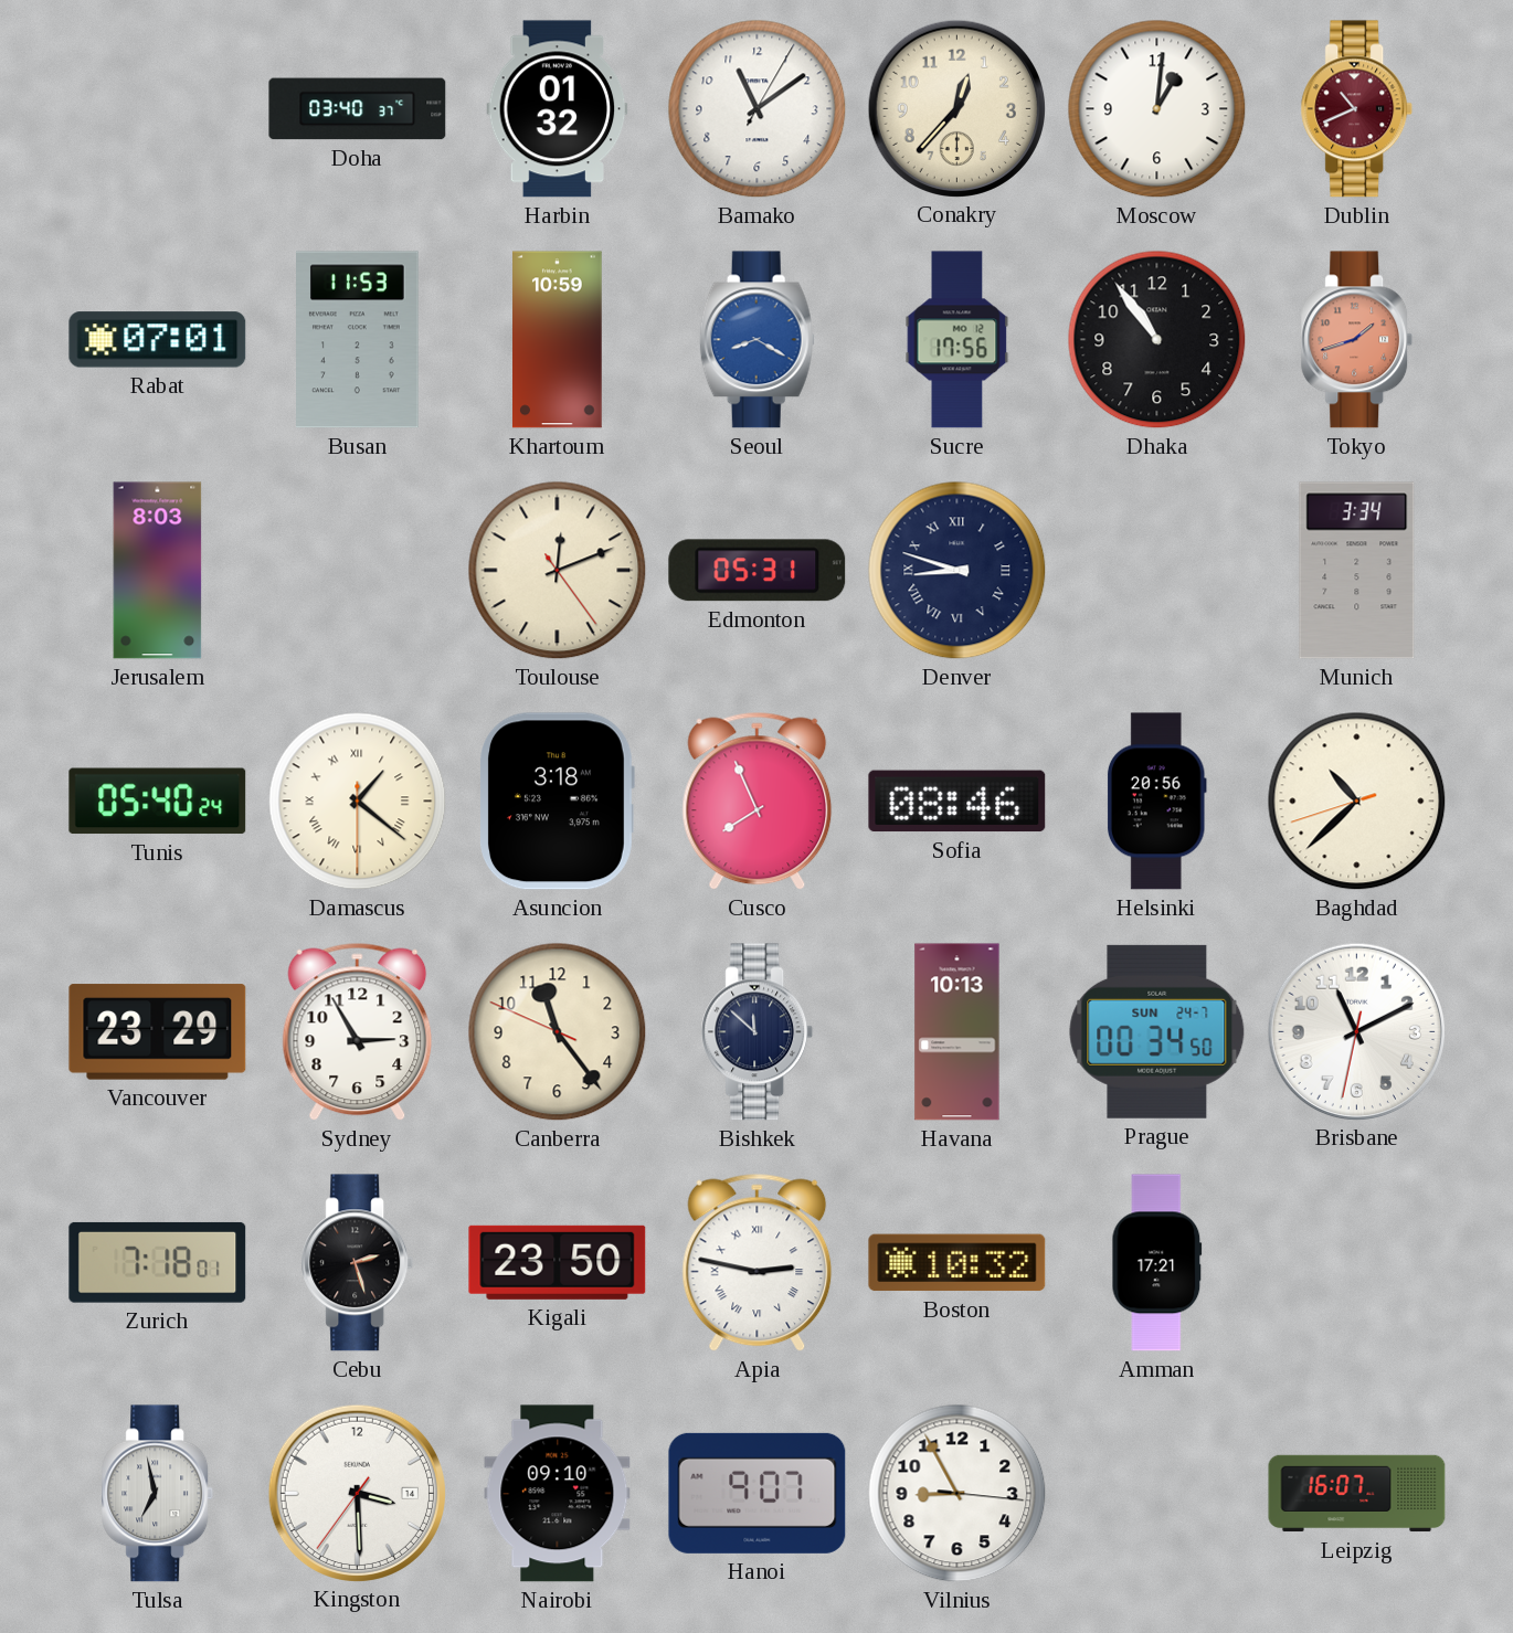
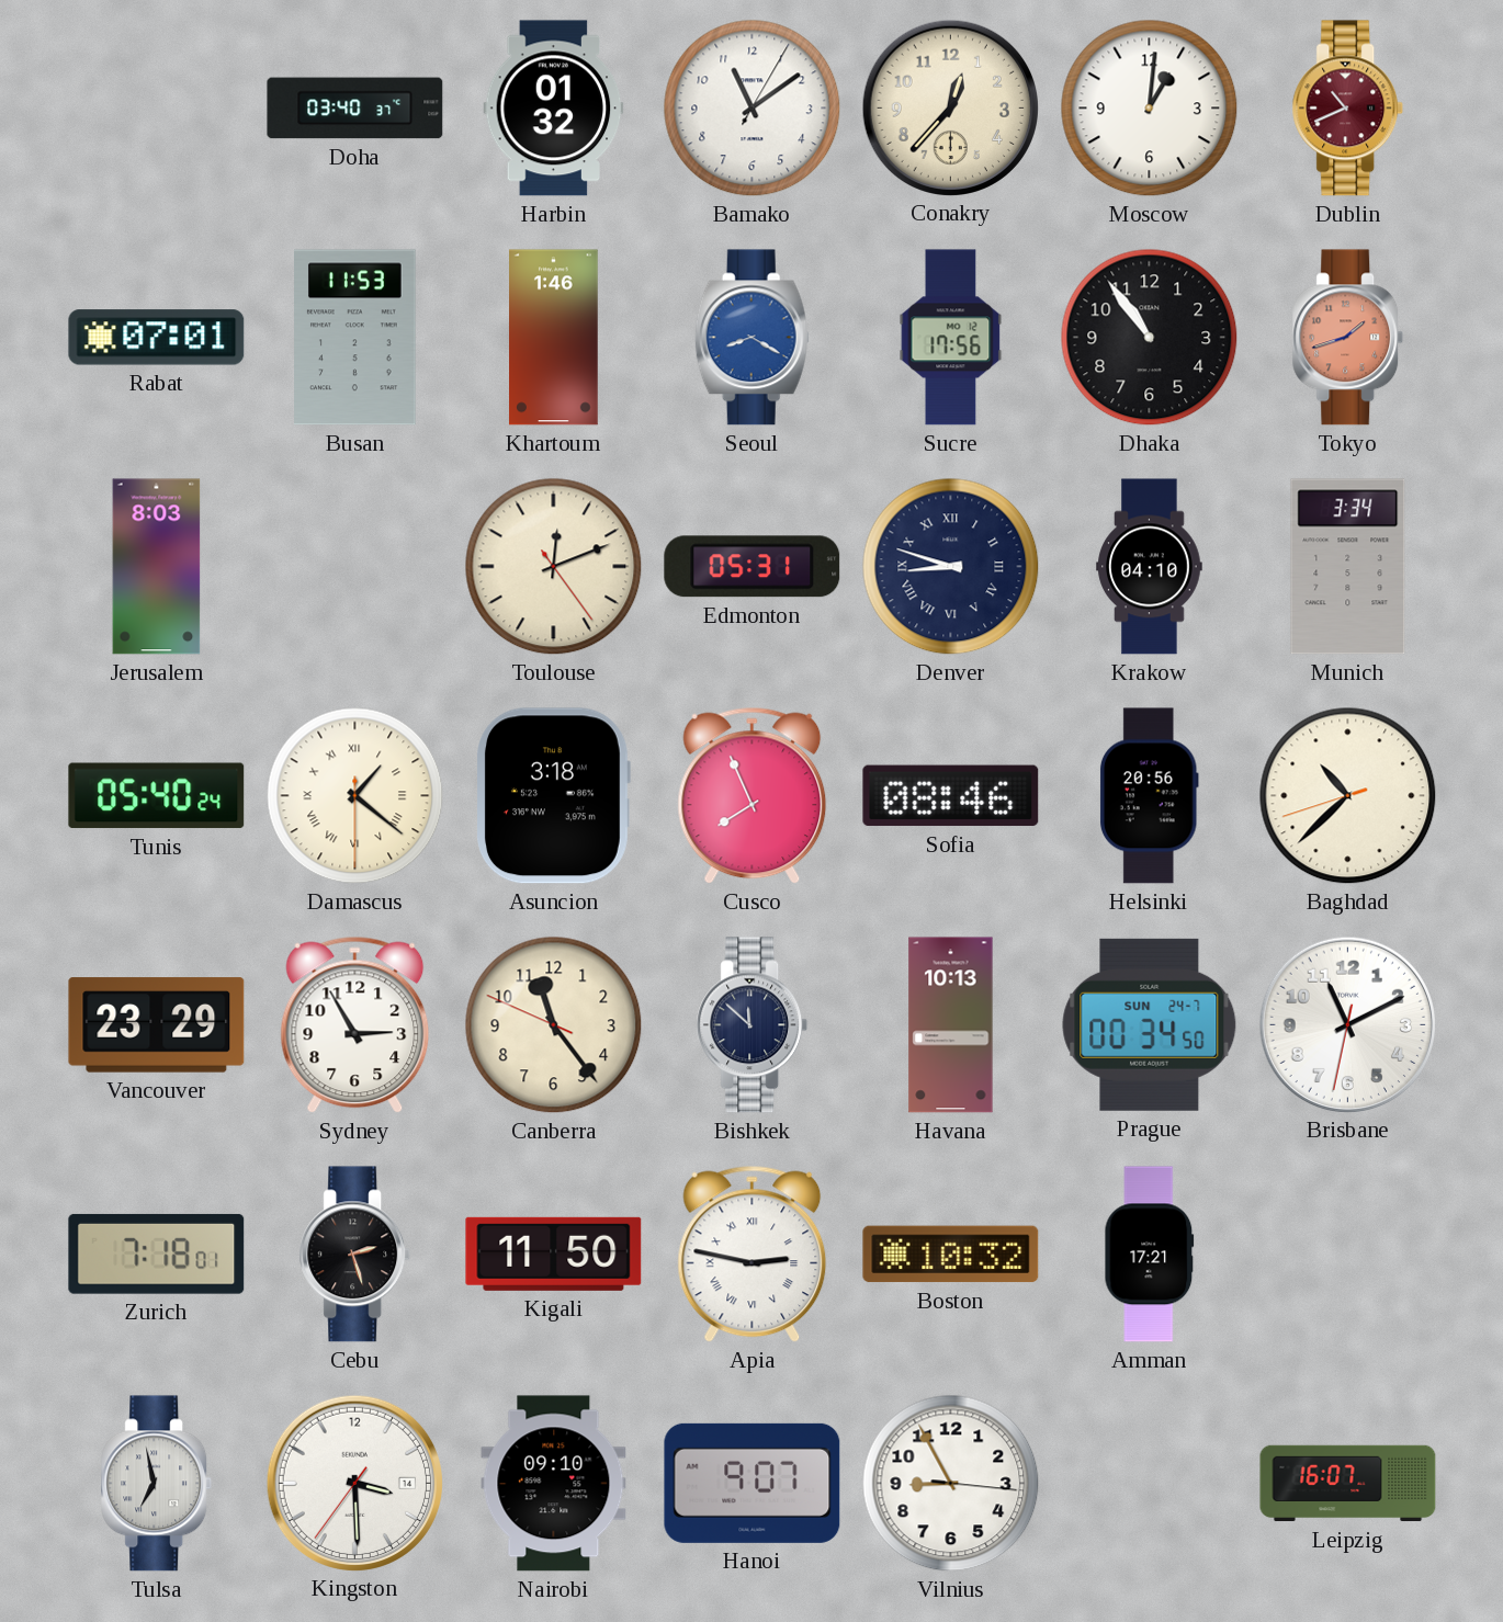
Khartoum: 10:59 -> 1:46 (554, 338)
Krakow: none -> 04:10 (1150, 567)
Kigali: 23:50 -> 11:50 (554, 1254)
